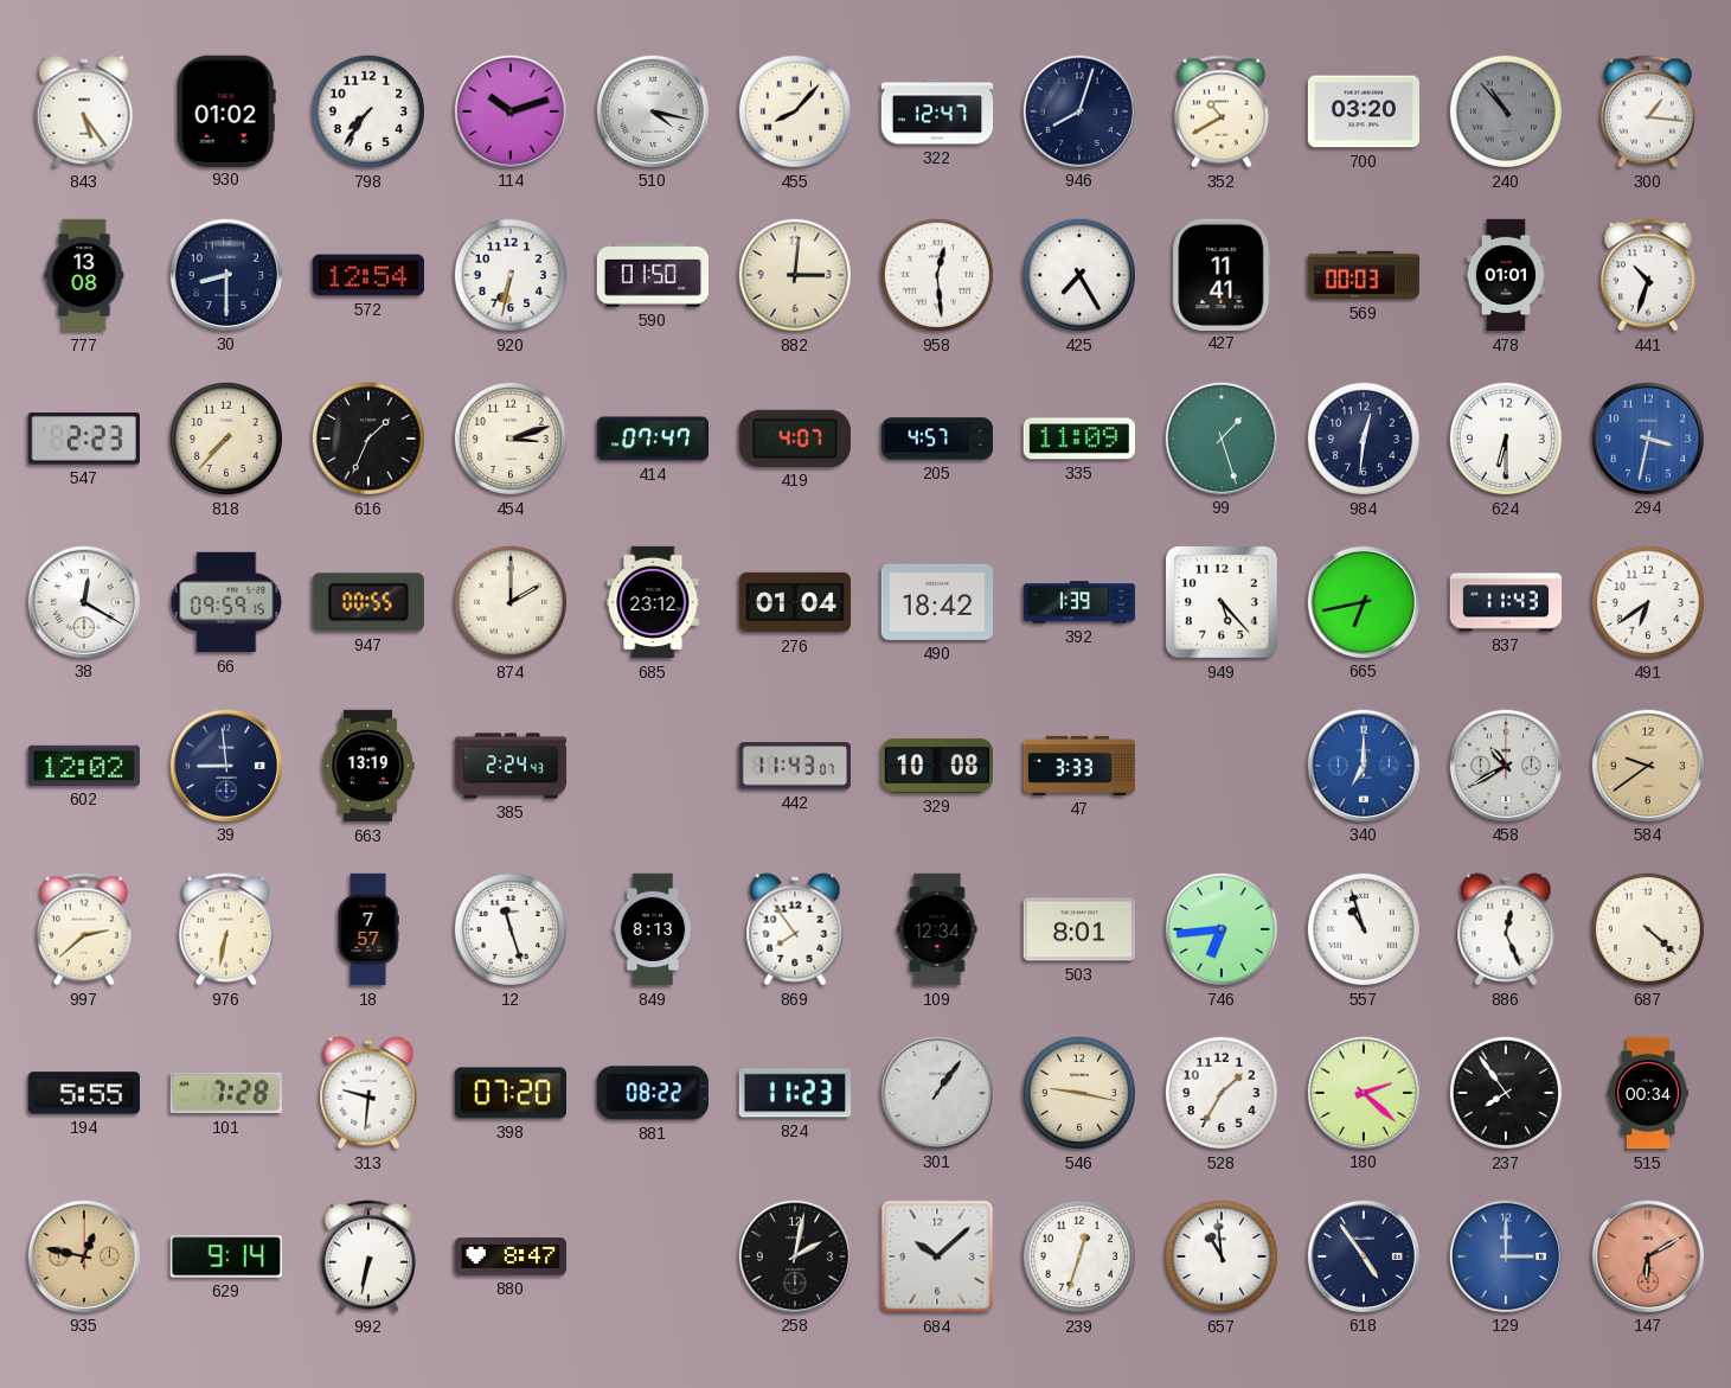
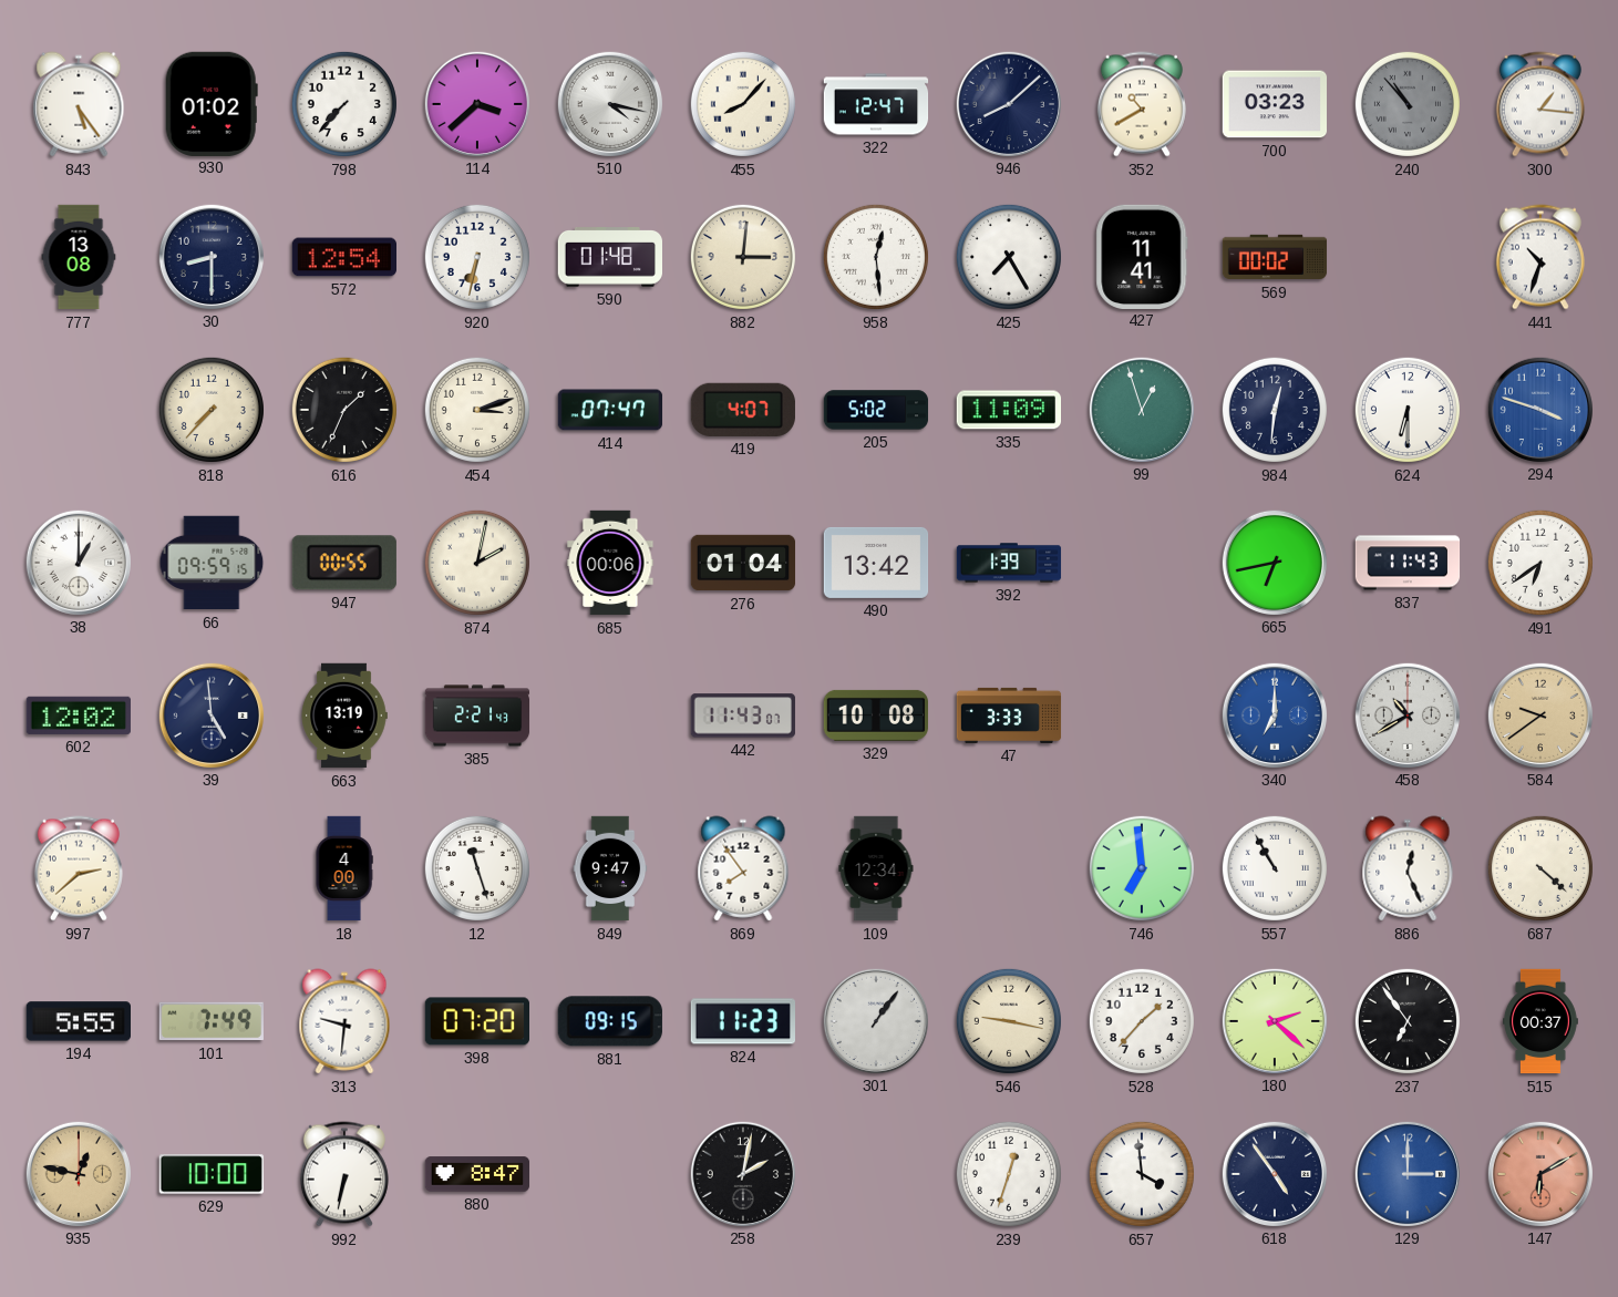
798: 7:36 -> 7:37 (344, 104)
114: 10:12 -> 3:38 (476, 103)
946: 8:03 -> 8:08 (1008, 103)
700: 03:20 -> 03:23 (1275, 104)
590: 01:50 -> 01:48 (609, 258)
569: 00:03 -> 00:02 (1275, 257)
478: 01:01 -> none (1506, 275)
547: 2:23 -> none (84, 439)
205: 4:57 -> 5:02 (876, 410)
99: 1:27 -> 12:57 (1141, 409)
294: 3:32 -> 3:48 (1539, 409)
38: 12:20 -> 1:00 (78, 562)
874: 2:00 -> 2:02 (477, 563)
685: 23:12 -> 00:06 (610, 563)
490: 18:42 -> 13:42 (876, 563)
949: 5:23 -> none (1223, 603)
39: 8:59 -> 4:59 (210, 714)
385: 2:24 -> 2:21 (477, 716)
976: 6:32 -> none (226, 929)
18: 7:57 -> 4:00 (344, 868)
849: 8:13 -> 9:47 (610, 868)
503: 8:01 -> none (1078, 929)
746: 6:44 -> 6:59 (1142, 868)
557: 10:57 -> 10:55 (1275, 868)
101: 7:28 -> 7:49 (210, 1021)
881: 08:22 -> 09:15 (610, 1021)
528: 1:35 -> 1:37 (1142, 1021)
237: 7:54 -> 6:54 (1408, 1021)
515: 00:34 -> 00:37 (1542, 1021)
629: 9:14 -> 10:00 (210, 1174)
684: 10:08 -> none (937, 1256)
657: 10:59 -> 3:59 (1142, 1174)
